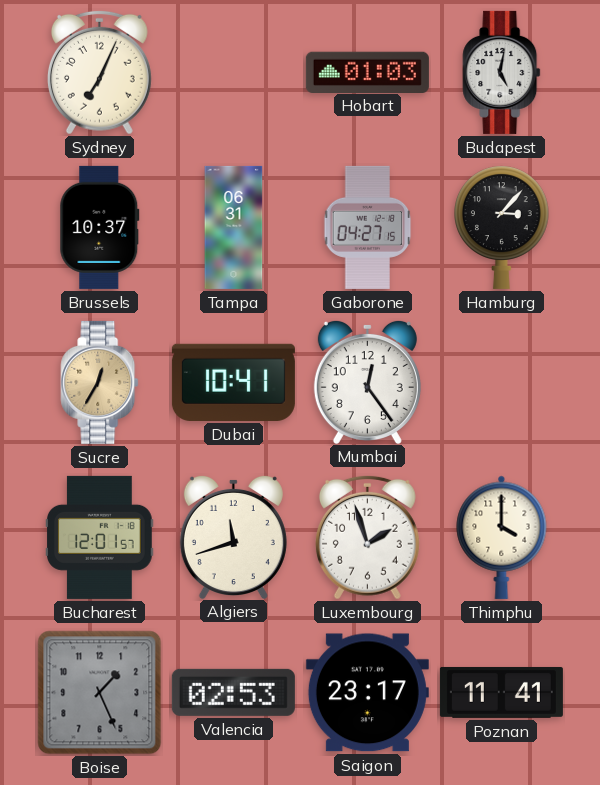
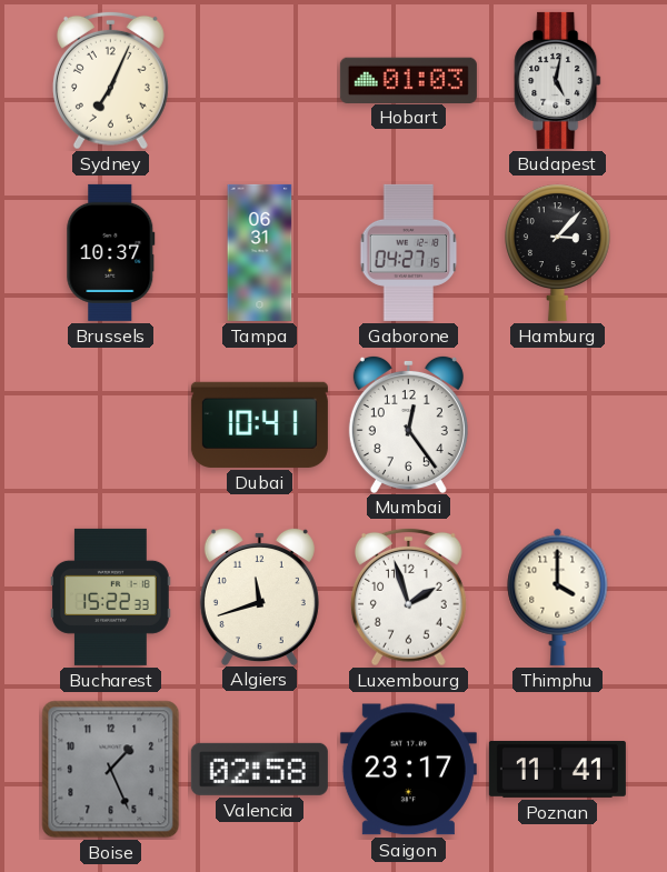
Sucre: 12:35 -> none (100, 382)
Bucharest: 12:01 -> 15:22 (111, 597)
Valencia: 02:53 -> 02:58 (259, 769)
